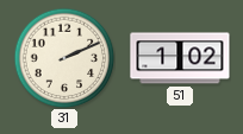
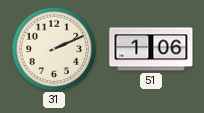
51: 1:02 -> 1:06 (151, 49)
